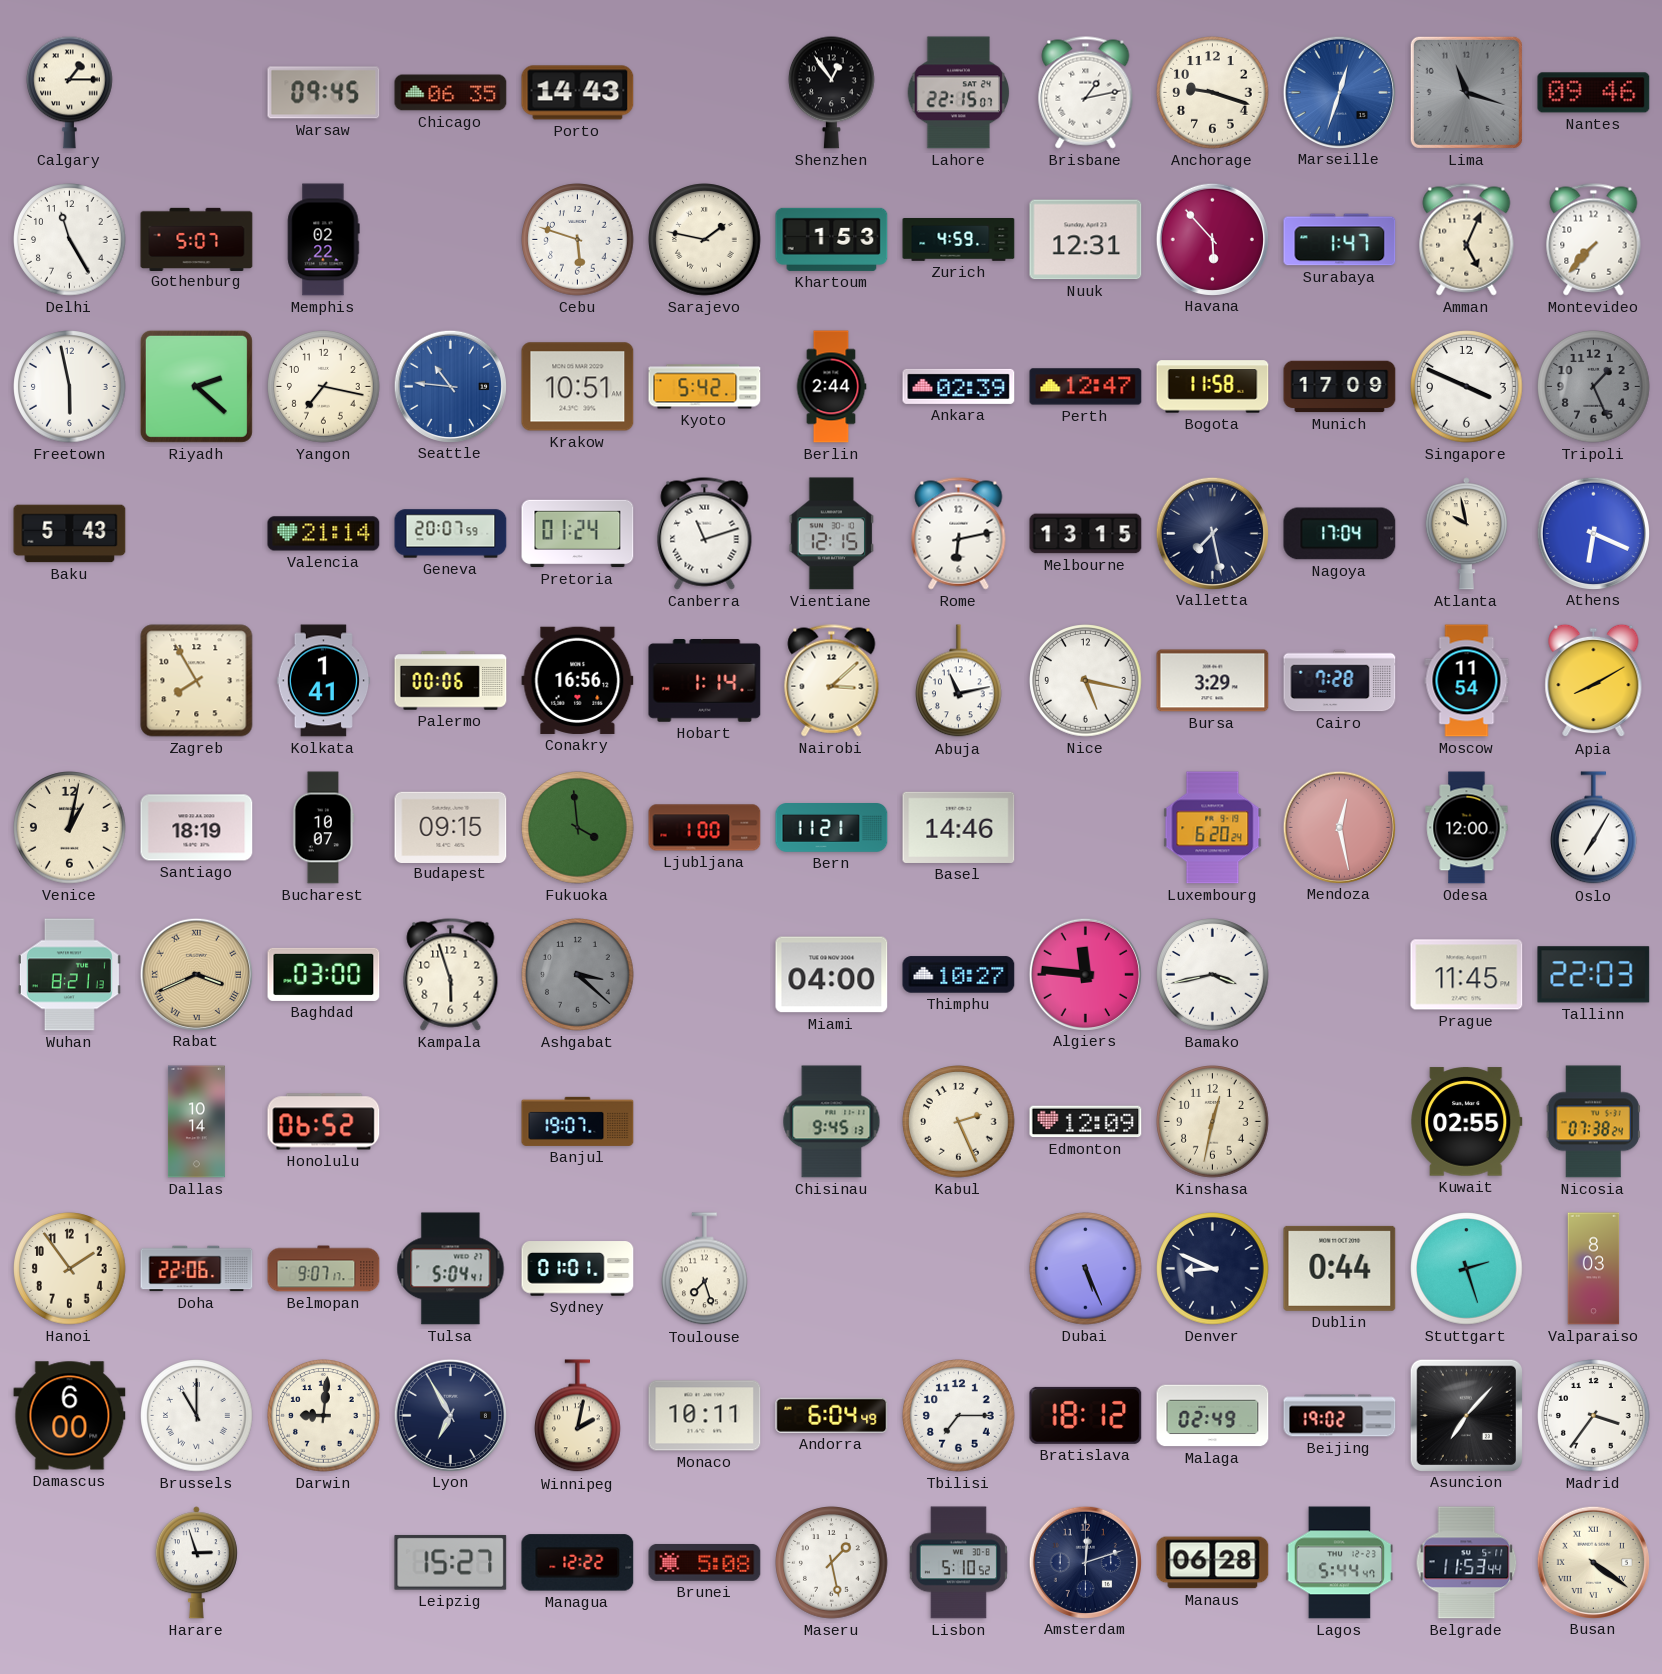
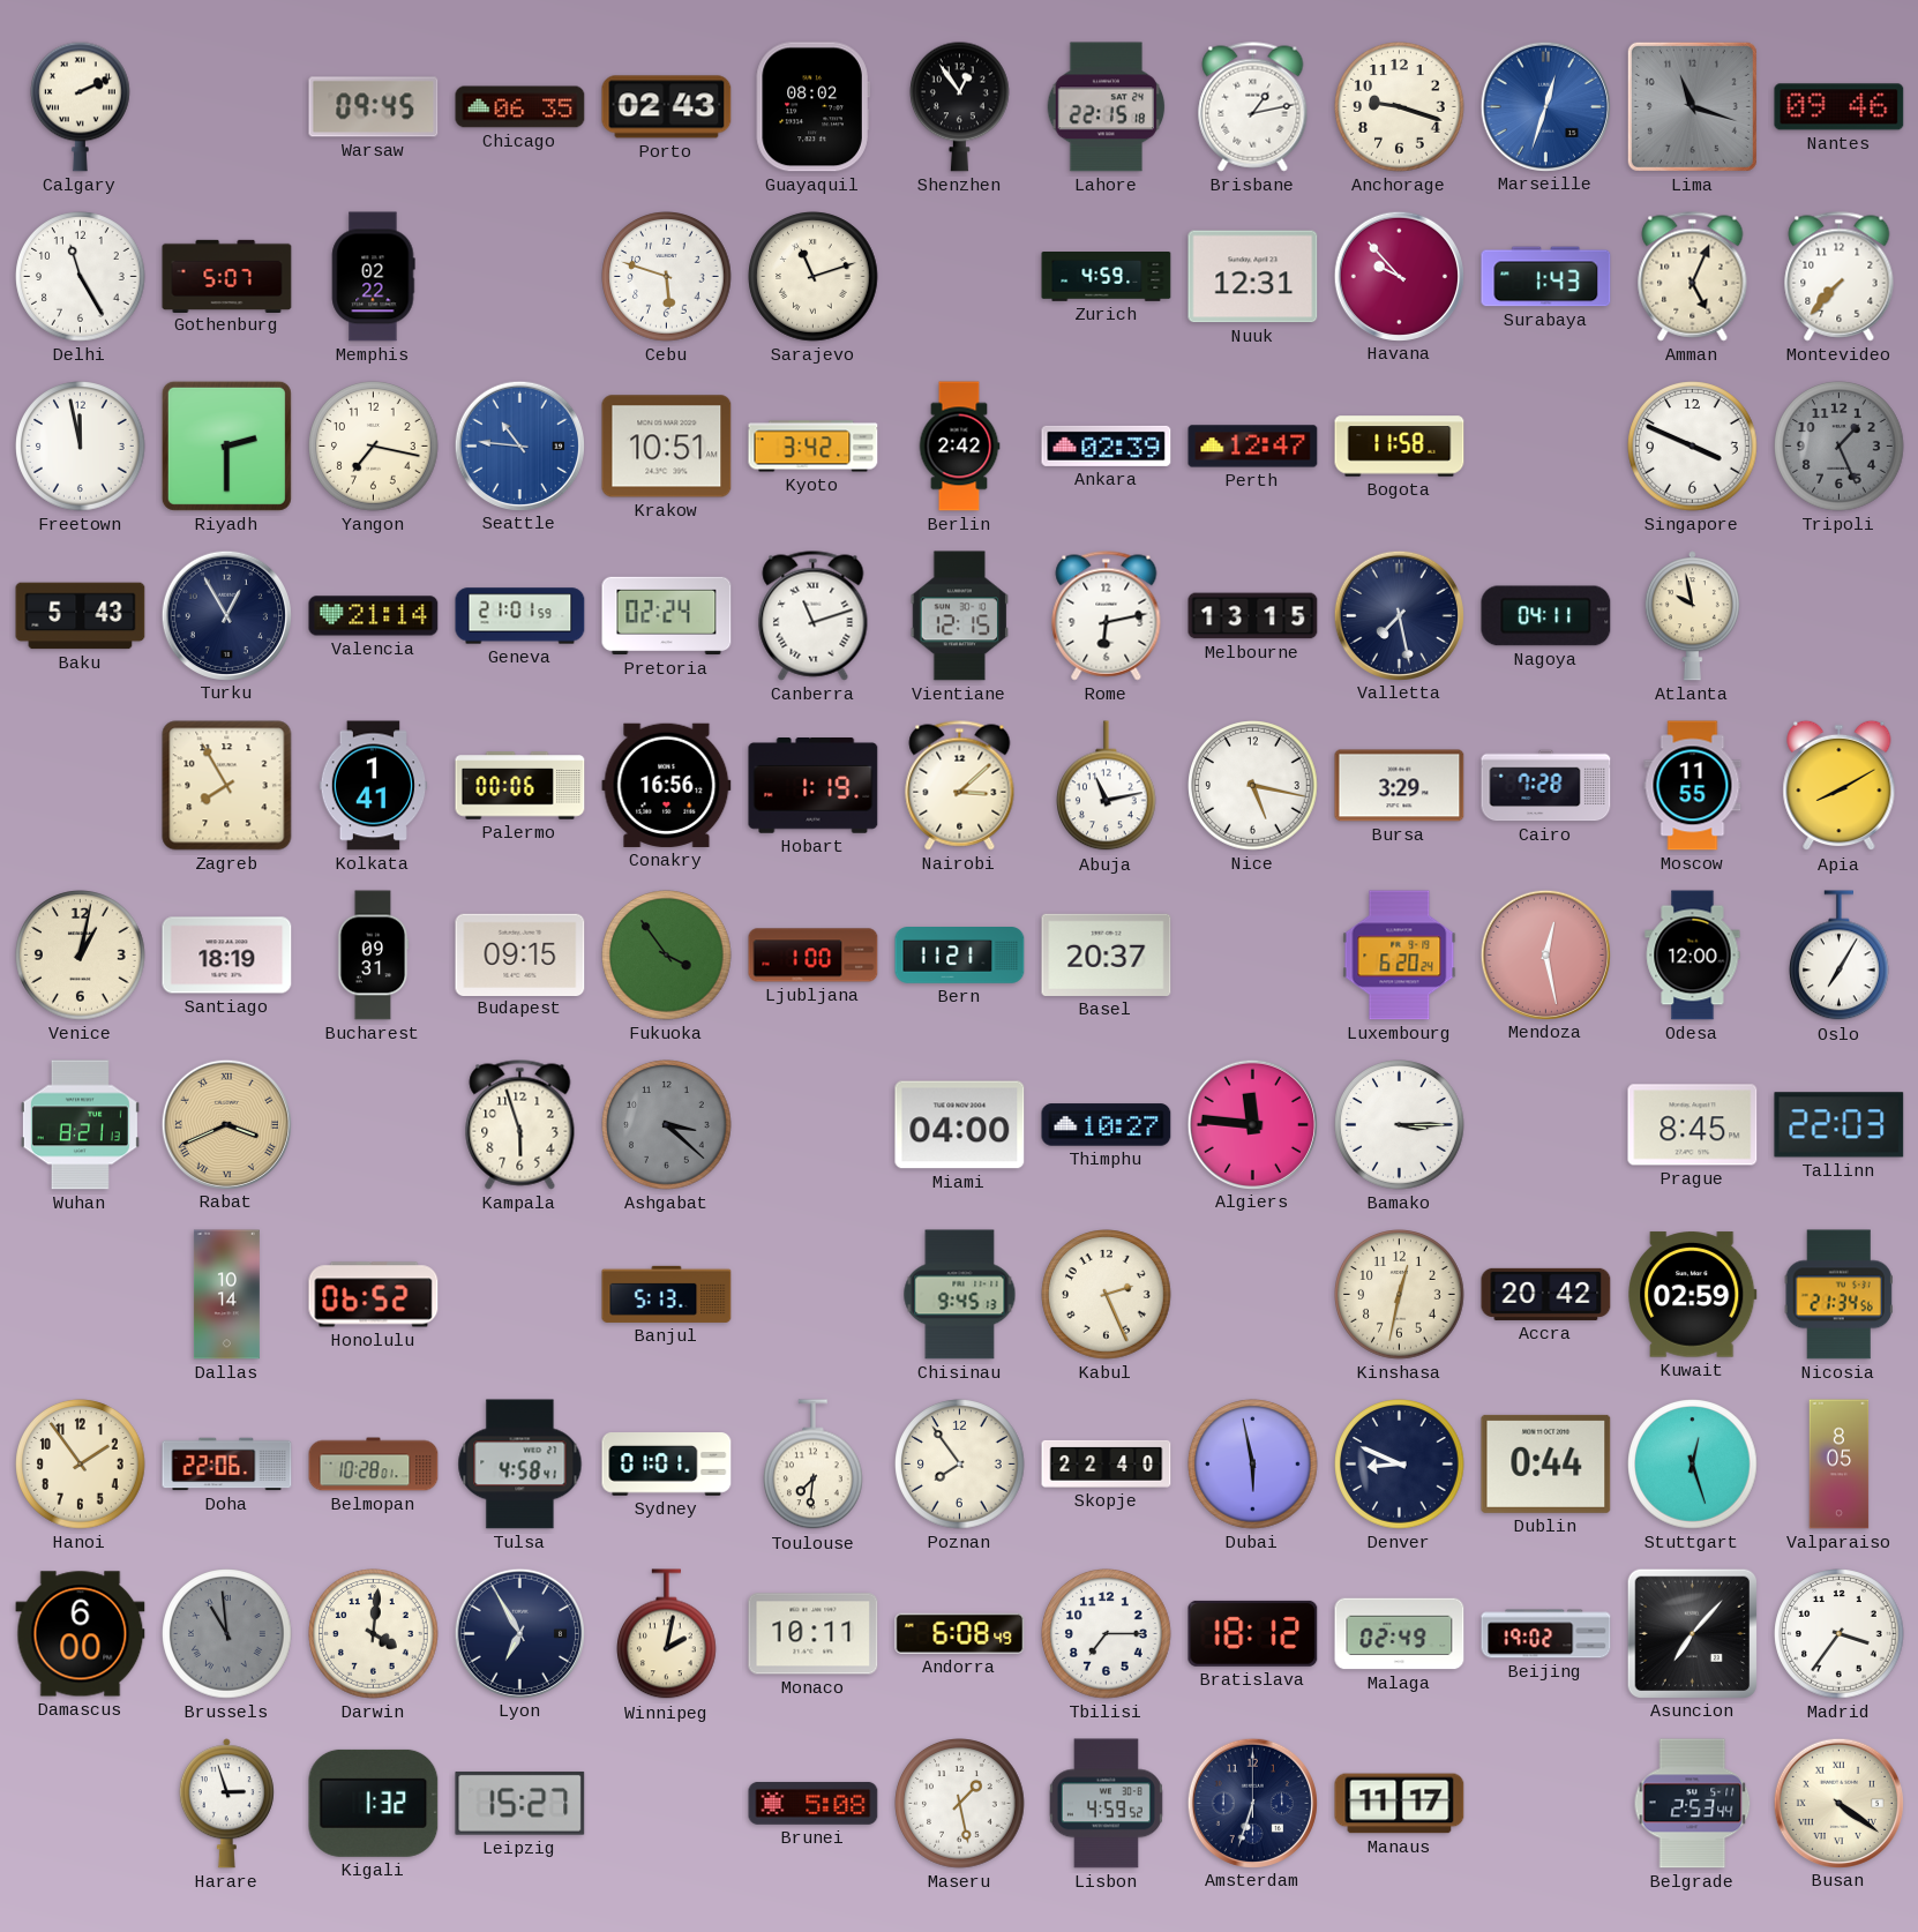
Calgary: 1:15 -> 2:11 (81, 106)
Porto: 14:43 -> 02:43 (667, 107)
Guayaquil: none -> 08:02 (812, 107)
Lahore: 22:15:07 -> 22:15:18 (1107, 107)
Sarajevo: 1:47 -> 11:12 (814, 277)
Khartoum: 1:53 -> none (832, 239)
Havana: 5:53 -> 9:53 (1399, 276)
Surabaya: 1:47 -> 1:43 (1546, 277)
Freetown: 5:58 -> 11:58 (81, 447)
Riyadh: 2:22 -> 2:30 (226, 445)
Kyoto: 5:42 -> 3:42 (814, 447)
Berlin: 2:44 -> 2:42 (959, 447)
Munich: 17:09 -> none (1340, 387)
Turku: none -> 12:55 (226, 615)
Geneva: 20:07 -> 21:01 (520, 616)
Pretoria: 01:24 -> 02:24 (667, 616)
Nagoya: 17:04 -> 04:11 (1546, 616)
Athens: 6:19 -> none (1593, 533)
Hobart: 1:14 -> 1:19 (814, 786)
Moscow: 11:54 -> 11:55 (1693, 786)
Bucharest: 10:07 -> 09:31 (374, 956)
Fukuoka: 3:59 -> 3:54 (667, 956)
Basel: 14:46 -> 20:37 (1107, 954)
Baghdad: 03:00 -> none (324, 974)
Bamako: 3:43 -> 3:15 (1400, 1125)
Prague: 11:45 -> 8:45 (1693, 1125)
Banjul: 19:07 -> 5:13 (667, 1294)
Edmonton: 12:09 -> none (1086, 1122)
Accra: none -> 20:42 (1546, 1294)
Kuwait: 02:55 -> 02:59 (1693, 1295)
Nicosia: 07:38 -> 21:34 (1838, 1295)
Belmopan: 9:07 -> 10:28 (374, 1465)
Tulsa: 5:04 -> 4:58 (520, 1465)
Toulouse: 7:27 -> 7:31 (814, 1465)
Poznan: none -> 7:54 (960, 1465)
Skopje: none -> 22:40 (1107, 1463)
Dubai: 5:26 -> 5:58 (1253, 1465)
Stuttgart: 2:27 -> 12:27 (1693, 1465)
Valparaiso: 8:03 -> 8:05 (1840, 1465)
Brussels: 11:00 -> 10:59 (227, 1634)
Brussels dial: white -> grey (227, 1634)
Darwin: 9:01 -> 4:01 (374, 1634)
Andorra: 6:04 -> 6:08 (960, 1633)
Kigali: none -> 1:32 (374, 1803)
Managua: 12:22 -> none (578, 1563)
Lisbon: 5:10 -> 4:59 (1106, 1804)
Amsterdam: 12:12 -> 6:33 (1252, 1803)
Manaus: 06:28 -> 11:17 (1400, 1804)
Lagos: 5:44 -> none (1340, 1563)
Belgrade: 11:53 -> 2:53 (1693, 1804)
